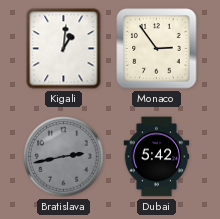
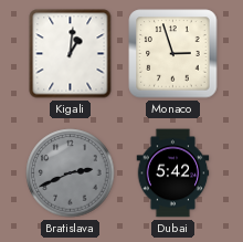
Monaco: 2:54 -> 2:57 (173, 54)
Bratislava: 2:43 -> 2:41 (71, 173)
